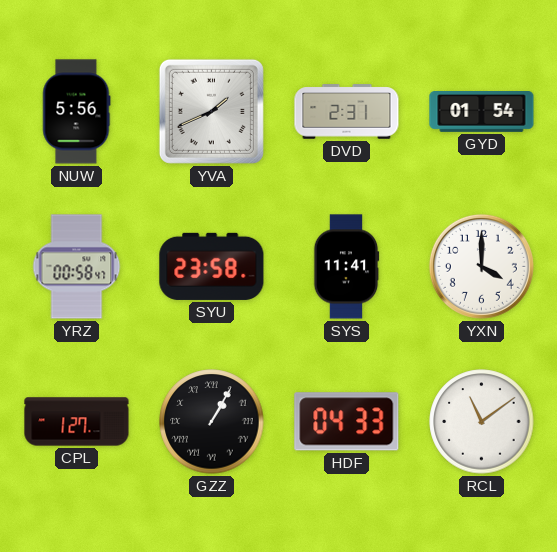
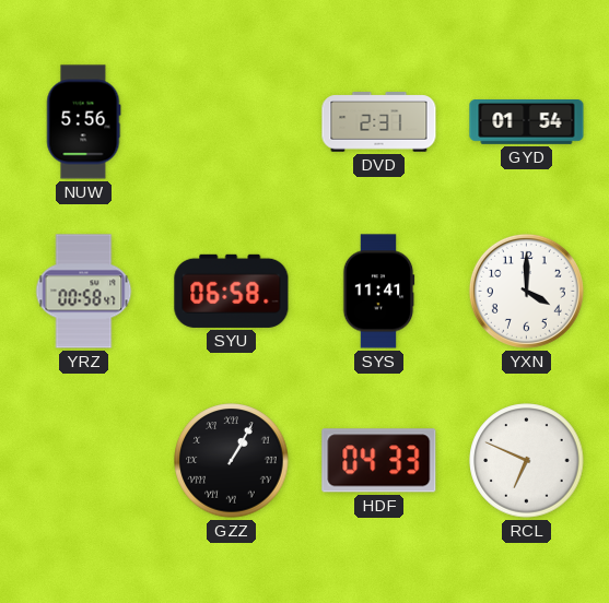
YVA: 1:41 -> none (211, 111)
SYU: 23:58 -> 06:58 (232, 291)
CPL: 1:27 -> none (77, 422)
RCL: 11:09 -> 6:49 (527, 461)
